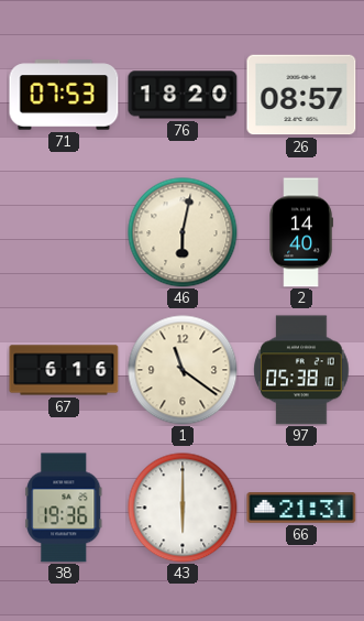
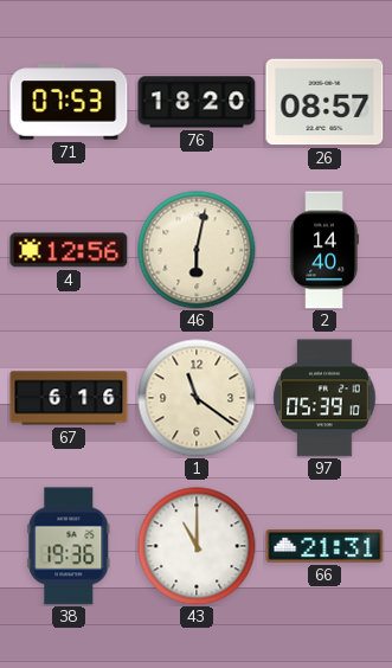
4: none -> 12:56 (69, 250)
97: 05:38 -> 05:39 (324, 398)
43: 6:00 -> 11:00 (197, 546)
